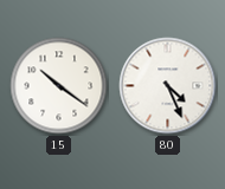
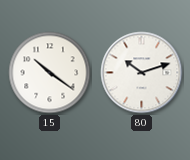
80: 4:26 -> 10:12 (142, 73)
